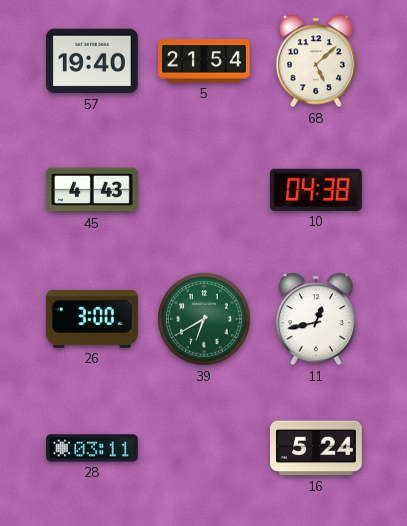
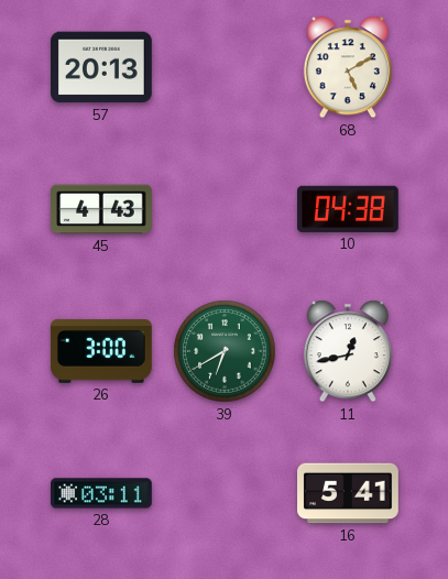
57: 19:40 -> 20:13 (102, 67)
5: 21:54 -> none (205, 61)
68: 5:08 -> 5:10 (348, 67)
16: 5:24 -> 5:41 (349, 493)
